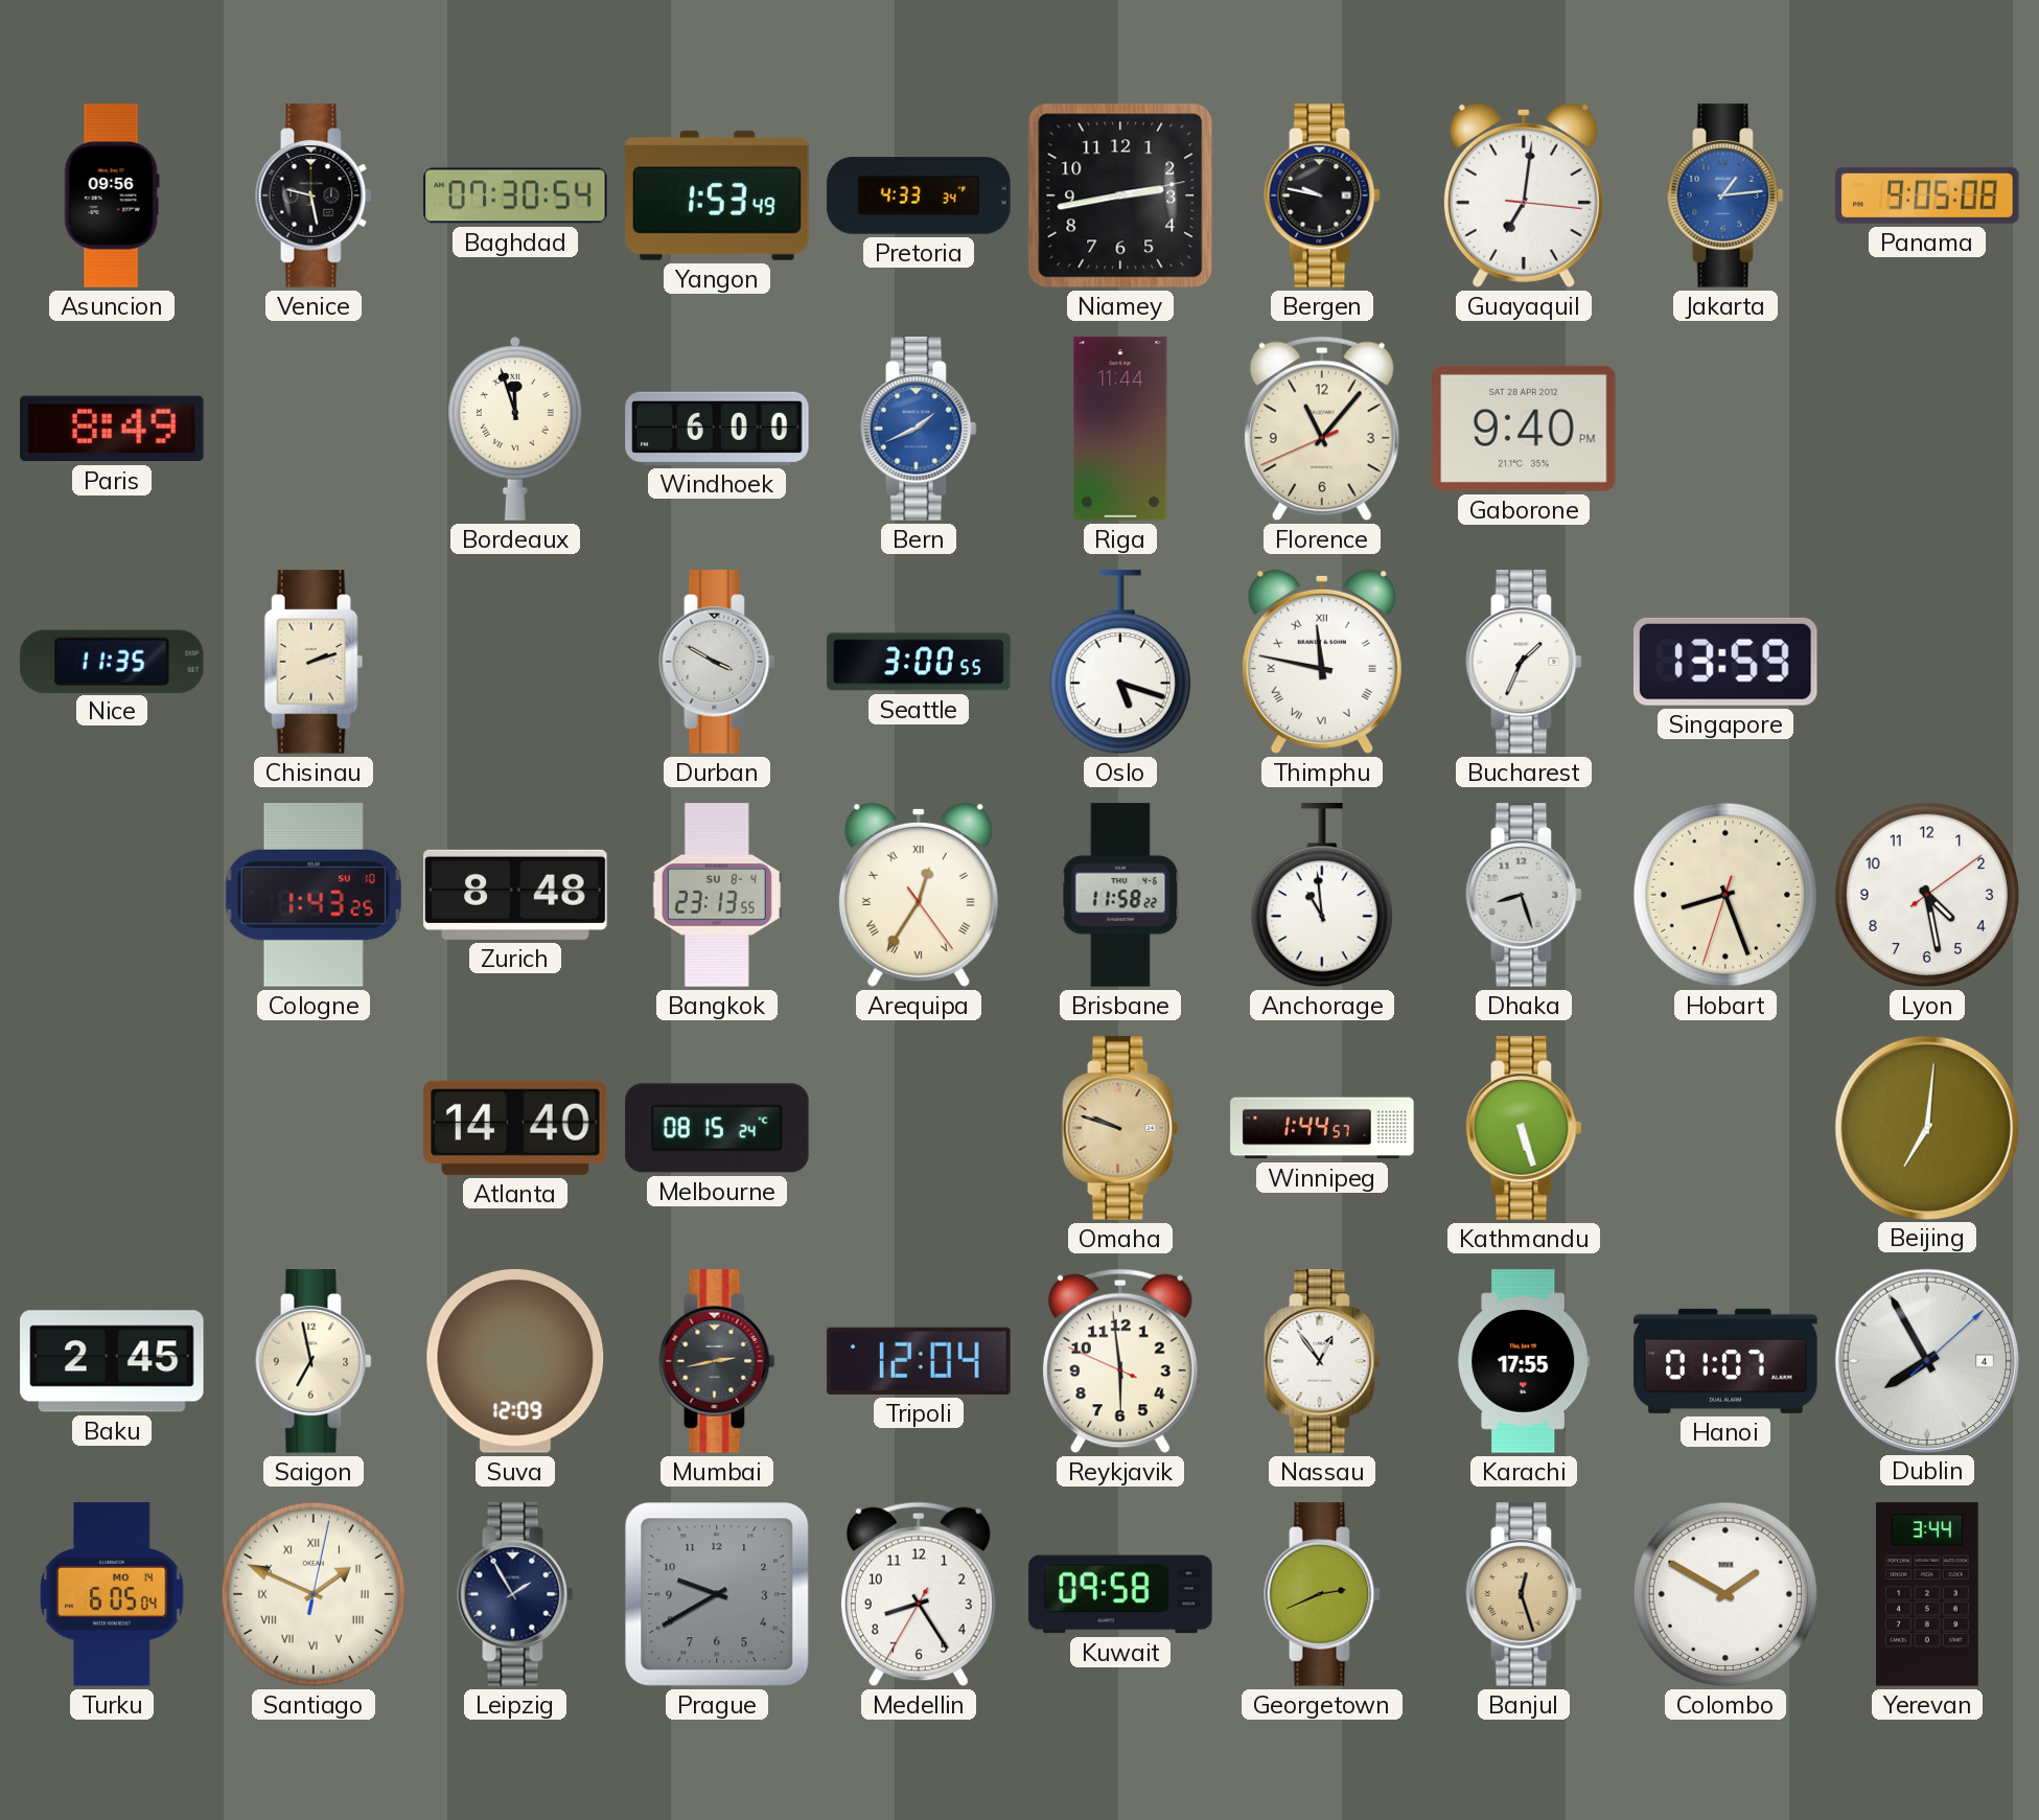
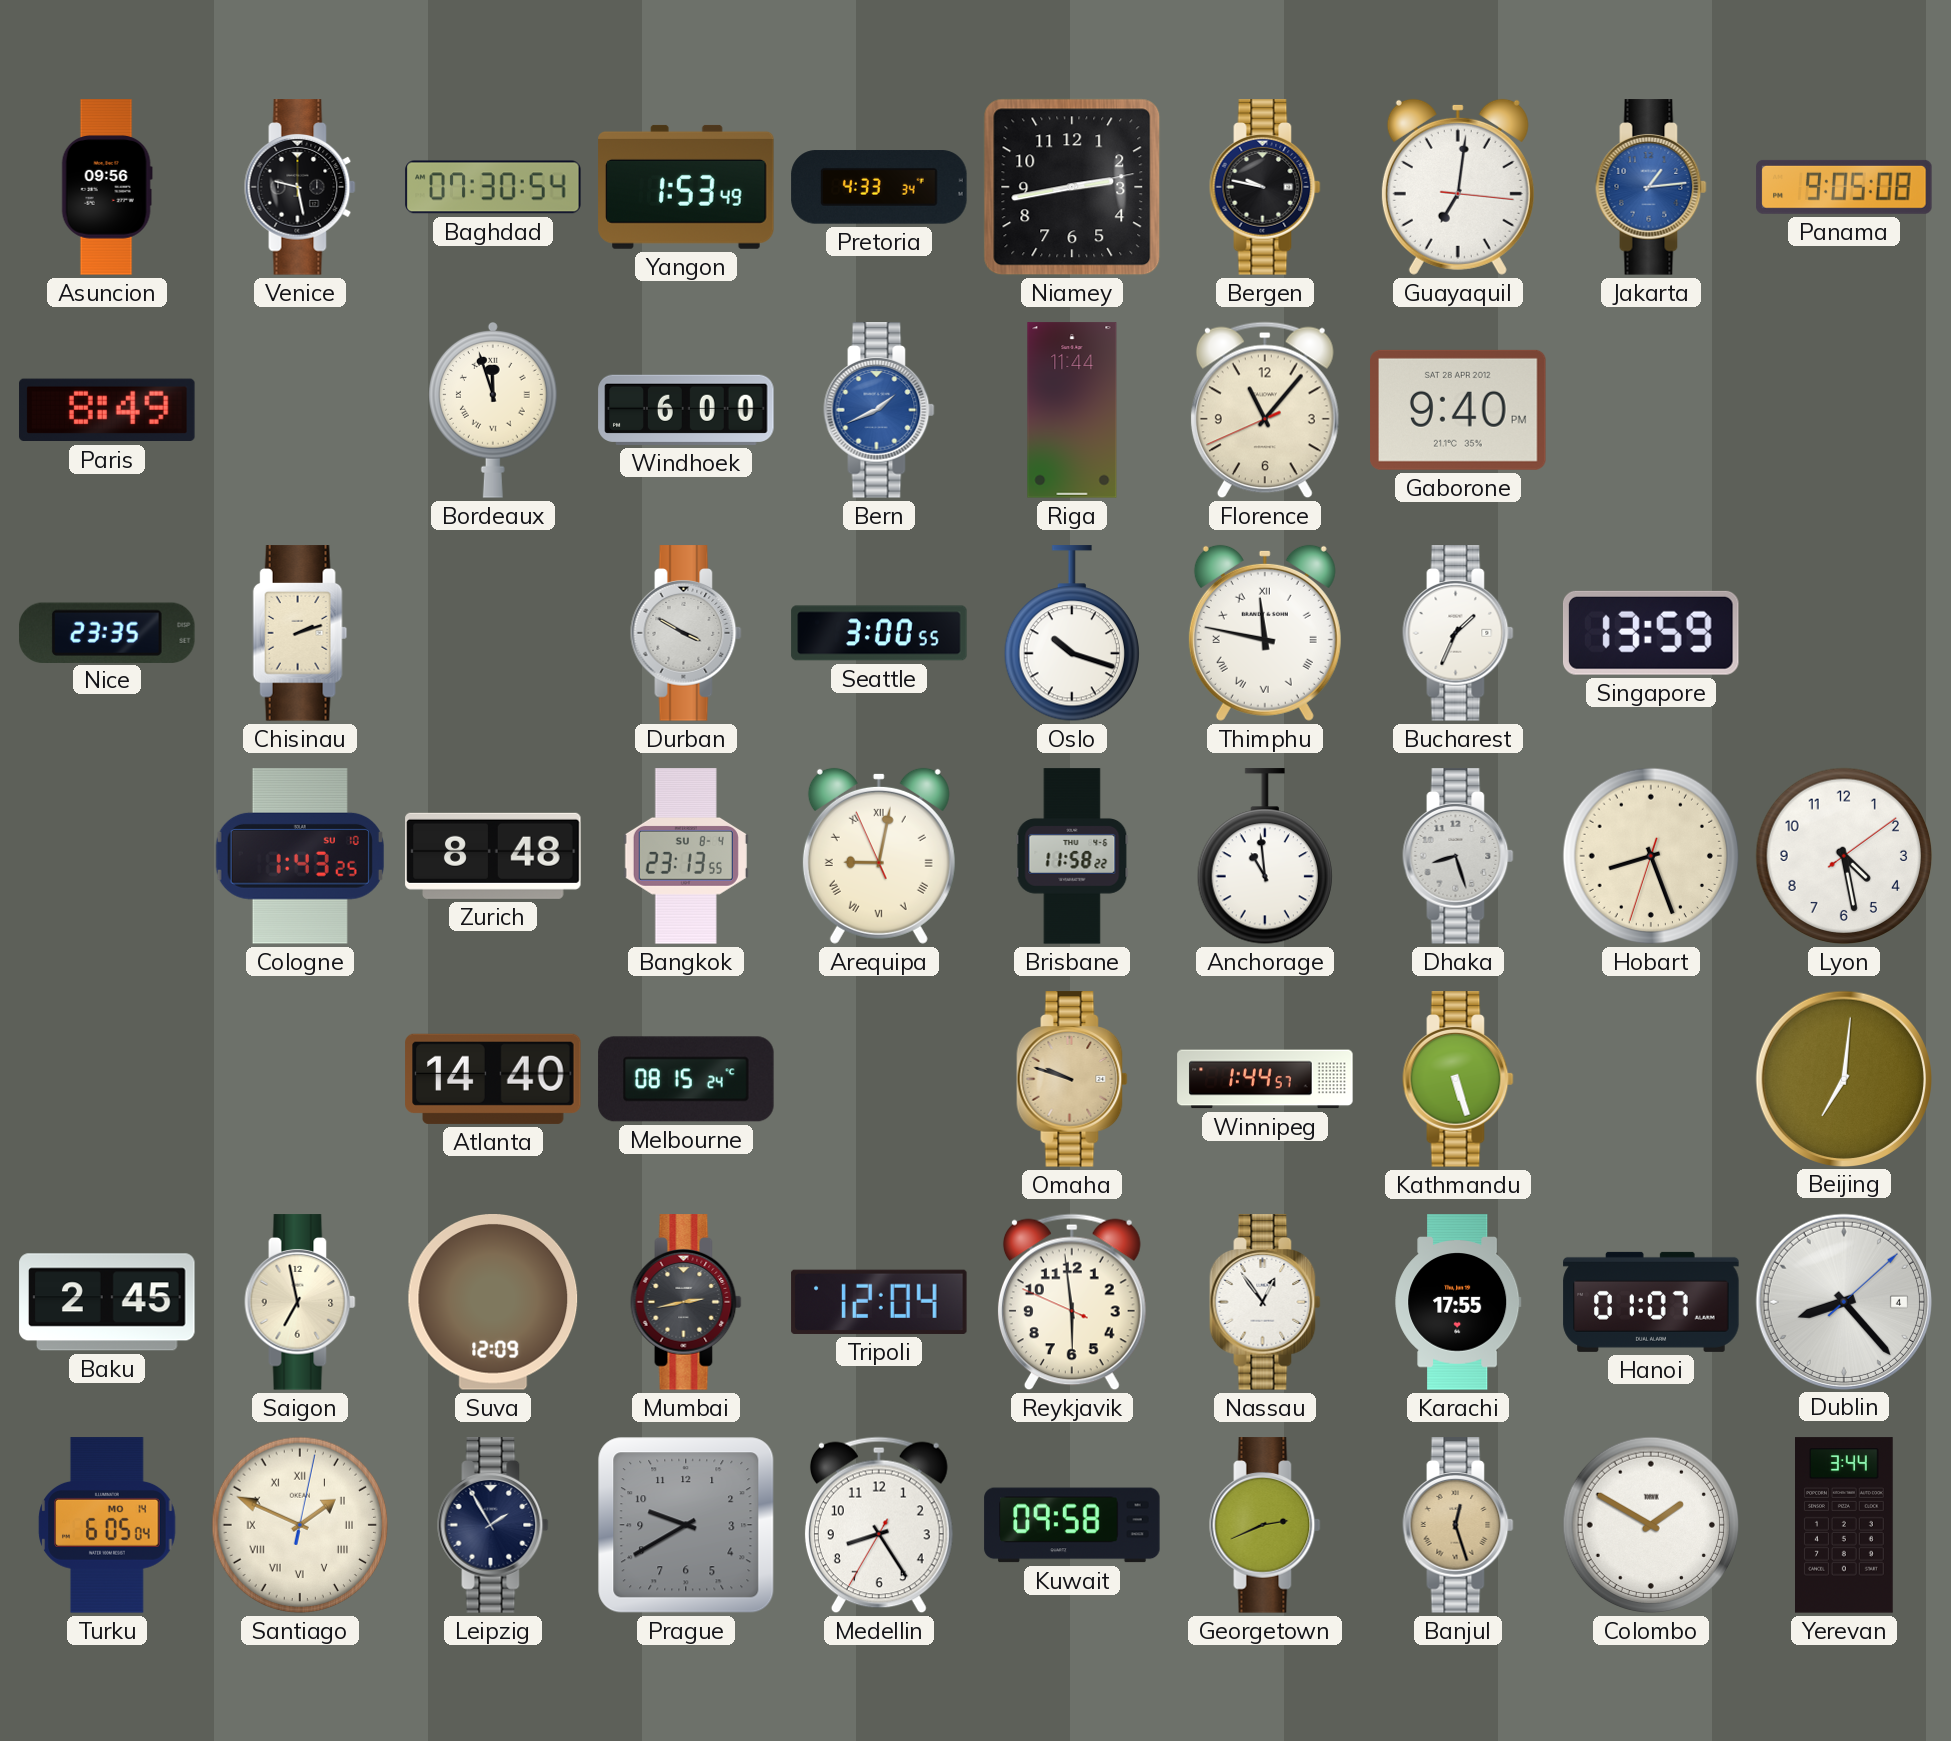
Nice: 11:35 -> 23:35 (107, 632)
Oslo: 5:18 -> 10:18 (1072, 634)
Arequipa: 12:35 -> 9:01 (879, 856)
Dublin: 7:55 -> 8:23 (1843, 1301)
